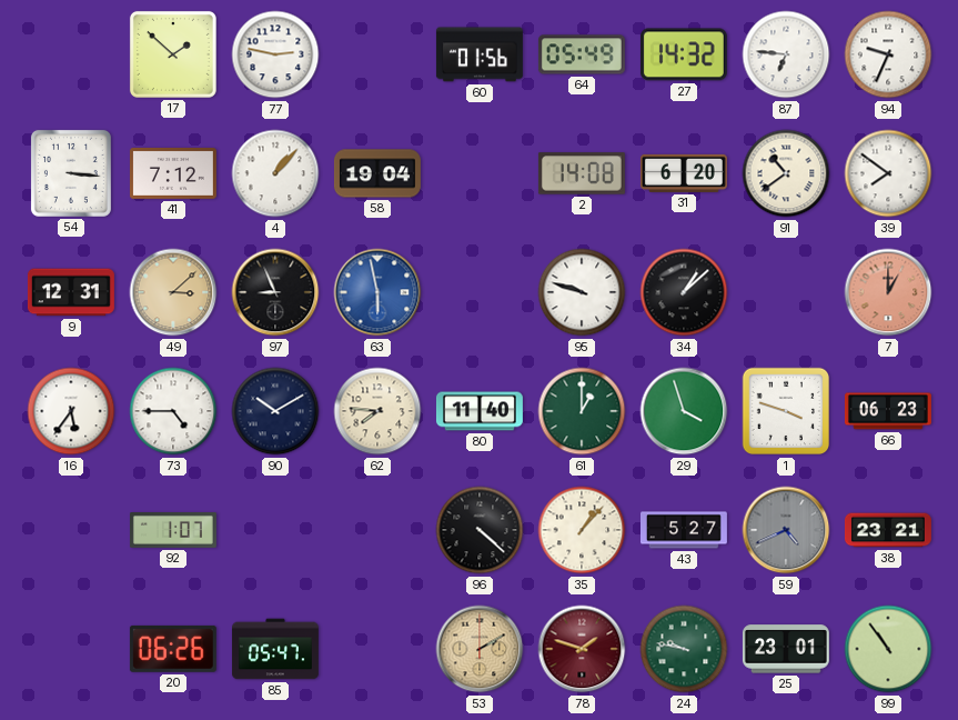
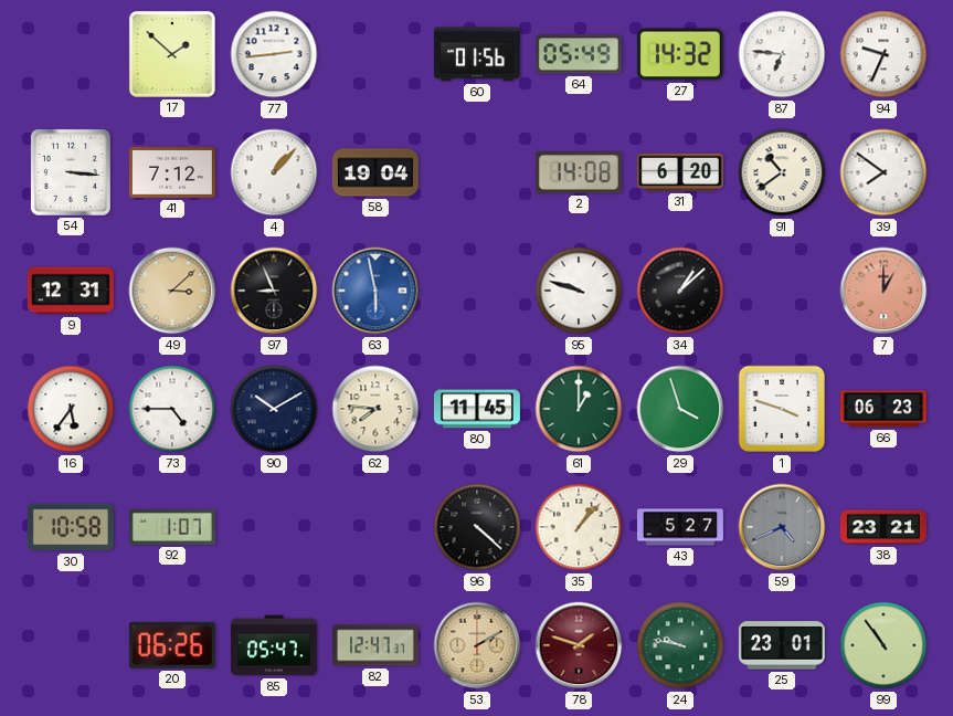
77: 2:47 -> 2:44 (274, 54)
80: 11:40 -> 11:45 (477, 409)
30: none -> 10:58 (71, 527)
82: none -> 12:47 (375, 645)
